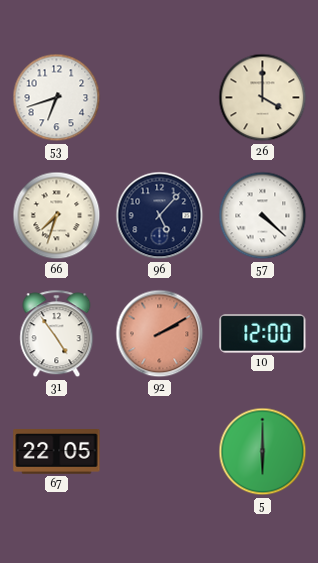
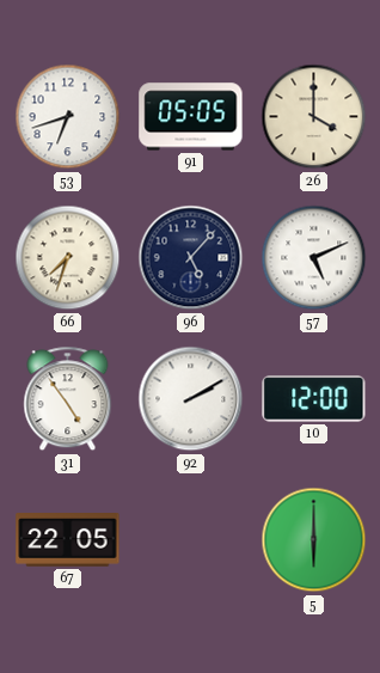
91: none -> 05:05 (191, 117)
57: 4:22 -> 5:11 (314, 258)
92 dial: salmon -> white (191, 399)
